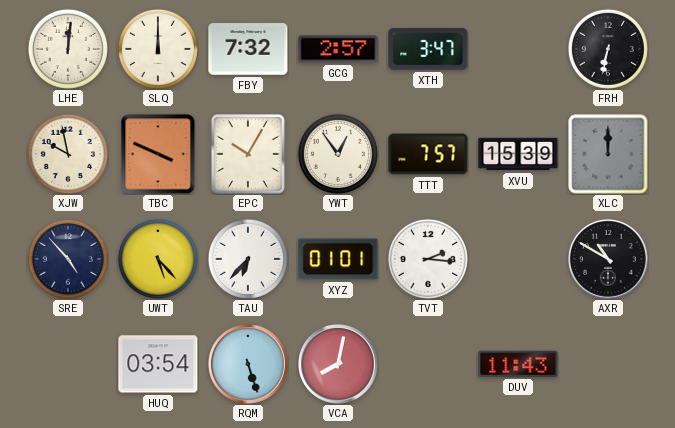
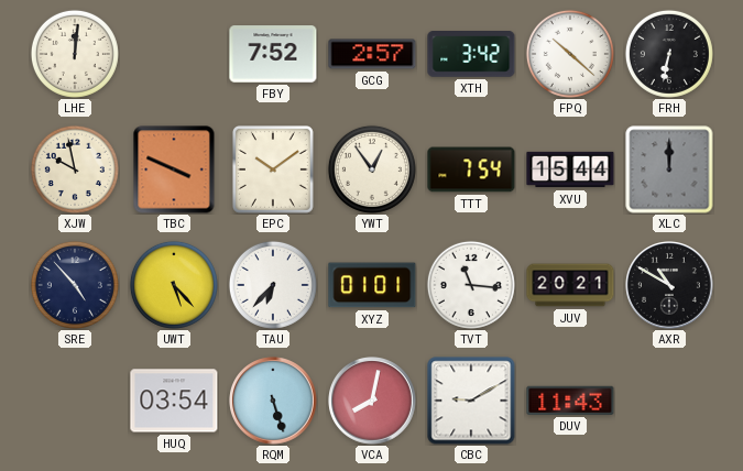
SLQ: 12:00 -> none (158, 49)
FBY: 7:32 -> 7:52 (273, 54)
XTH: 3:47 -> 3:42 (471, 55)
FPQ: none -> 10:22 (570, 54)
EPC: 10:05 -> 10:09 (273, 171)
TTT: 7:57 -> 7:54 (471, 169)
XVU: 15:39 -> 15:44 (570, 169)
TVT: 2:16 -> 11:16 (471, 285)
JUV: none -> 20:21 (570, 285)
CBC: none -> 9:10 (471, 401)
